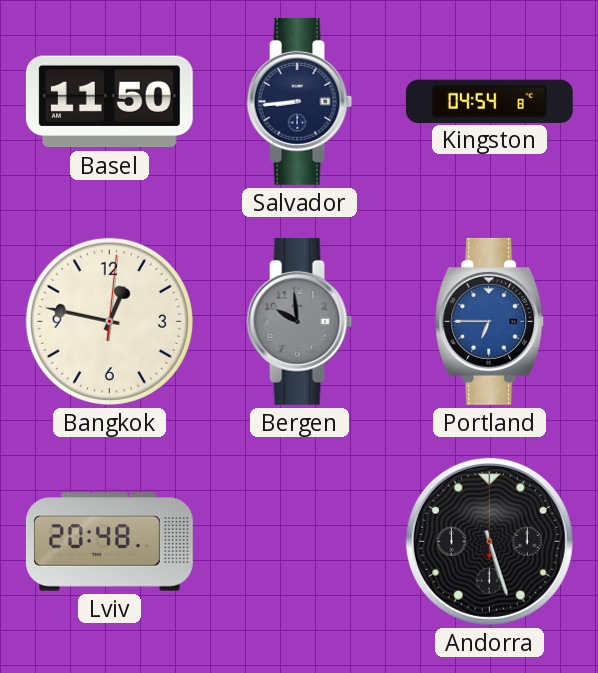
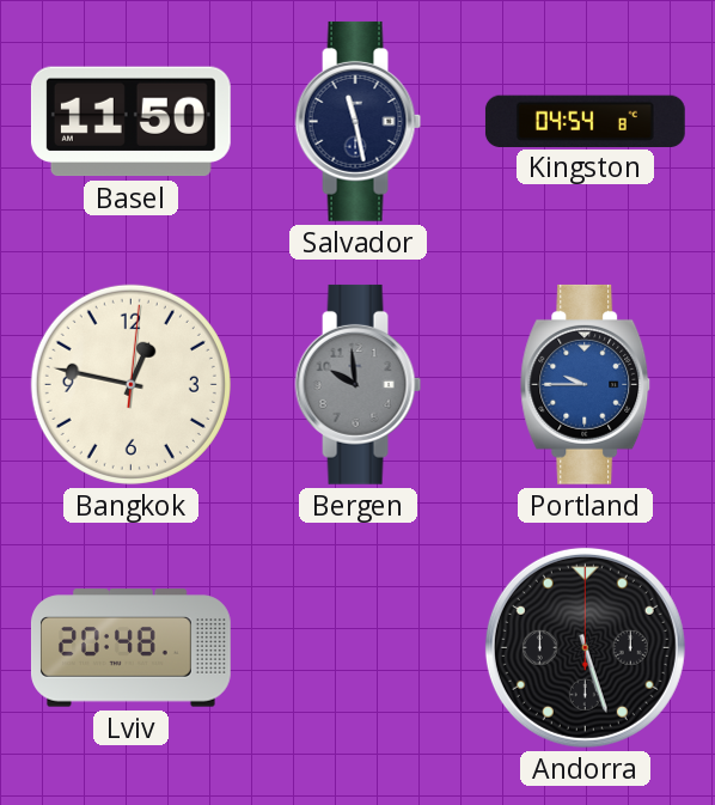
Salvador: 8:44 -> 11:28 (359, 121)
Portland: 6:45 -> 9:45 (586, 384)
